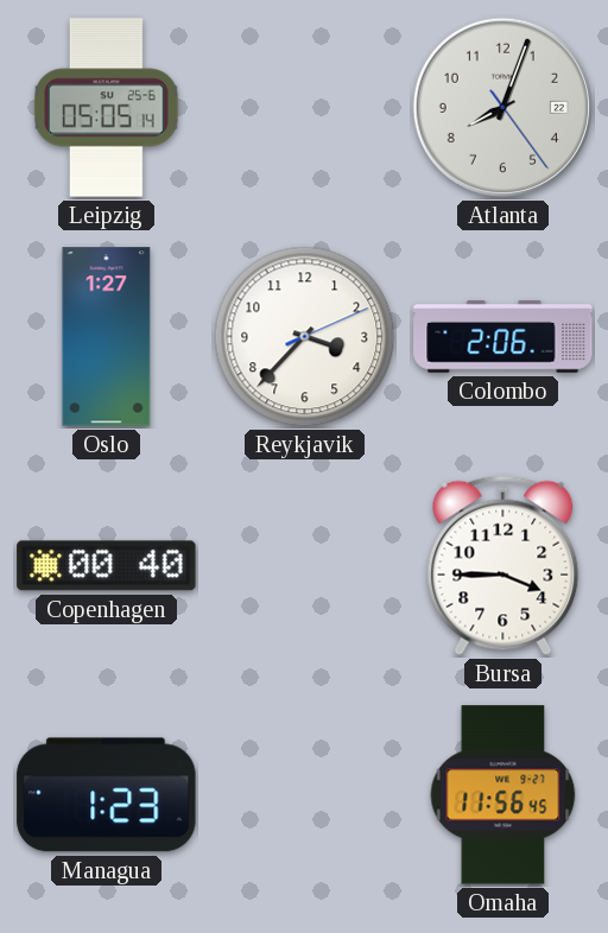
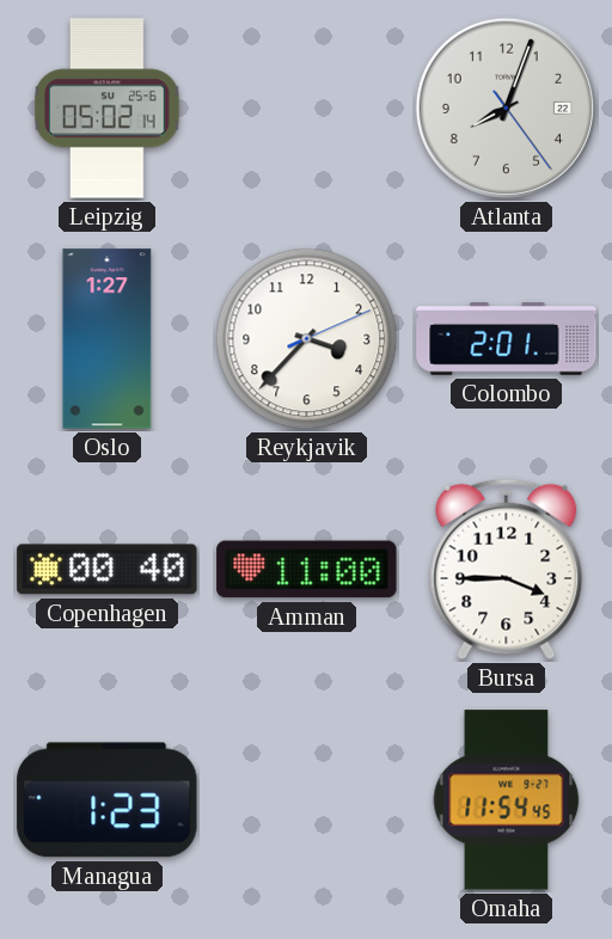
Leipzig: 05:05 -> 05:02 (108, 109)
Colombo: 2:06 -> 2:01 (507, 339)
Amman: none -> 11:00 (307, 570)
Omaha: 11:56 -> 11:54 (507, 800)
